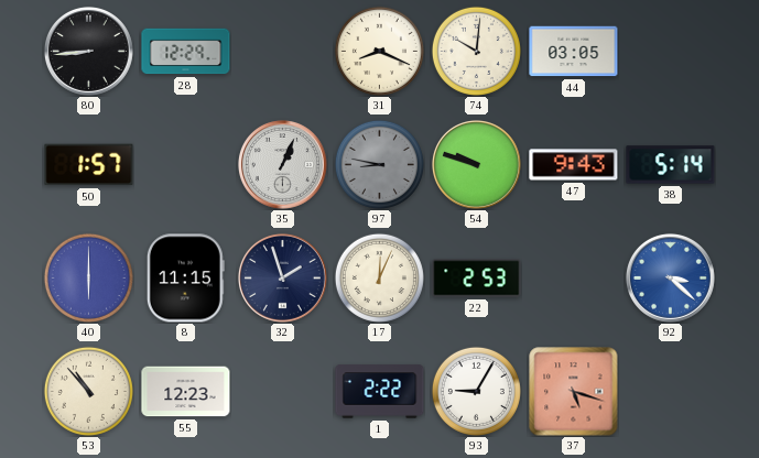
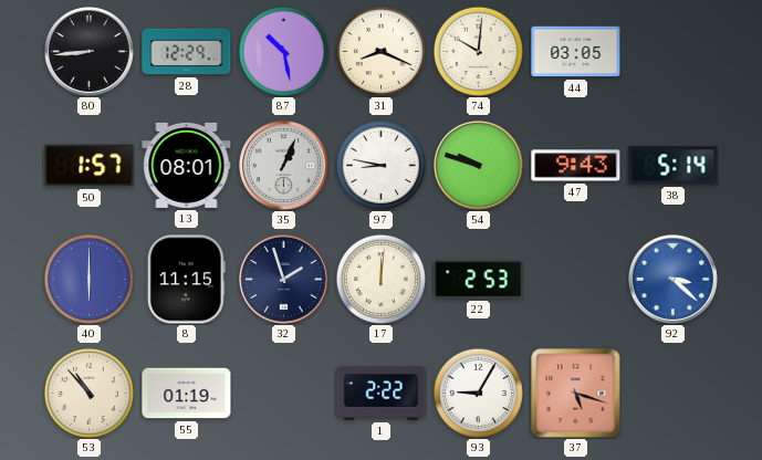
87: none -> 10:28 (283, 51)
13: none -> 08:01 (187, 165)
97 dial: grey -> white (380, 165)
17: 12:04 -> 12:01 (380, 279)
55: 12:23 -> 01:19 (187, 394)
